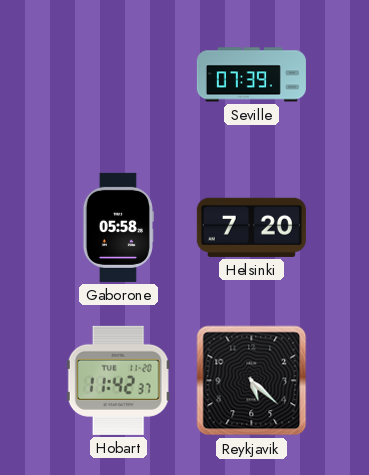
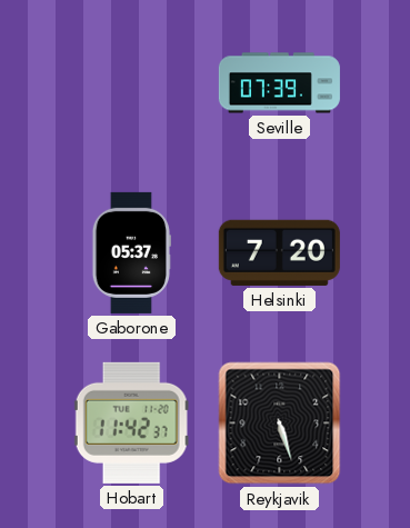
Gaborone: 05:58 -> 05:37 (131, 252)
Reykjavik: 5:22 -> 5:27 (280, 424)
